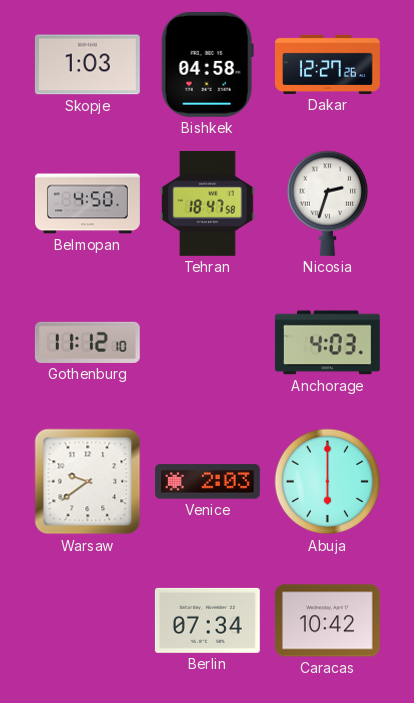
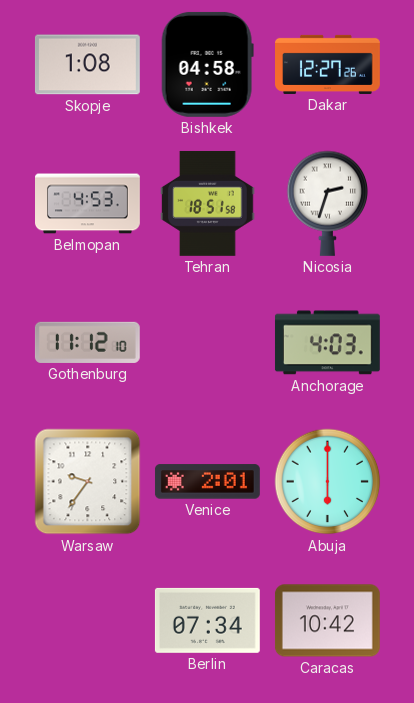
Skopje: 1:03 -> 1:08 (87, 65)
Belmopan: 4:50 -> 4:53 (88, 204)
Tehran: 18:47 -> 18:51 (208, 203)
Warsaw: 9:39 -> 9:36 (88, 482)
Venice: 2:03 -> 2:01 (207, 482)
